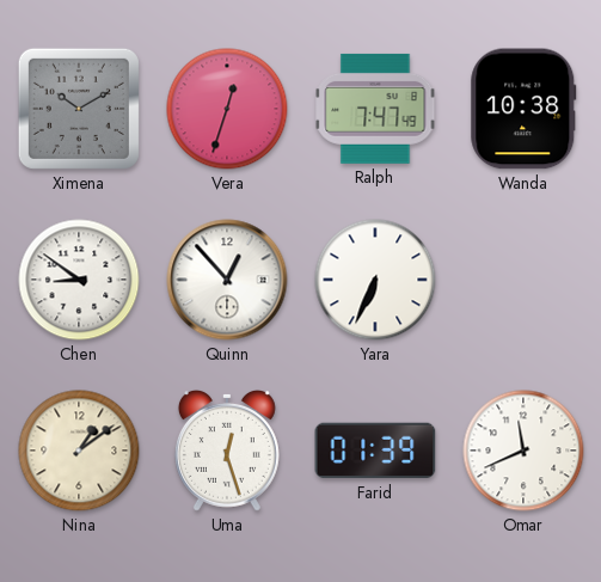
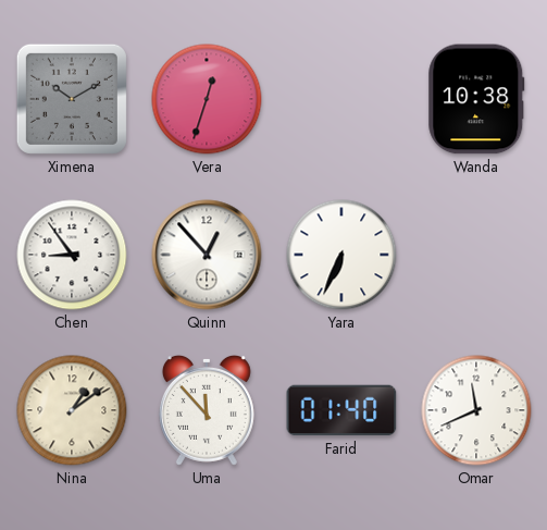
Ralph: 7:47 -> none (375, 109)
Chen: 8:51 -> 8:54 (72, 255)
Uma: 12:27 -> 11:53 (207, 410)
Farid: 01:39 -> 01:40 (341, 410)
